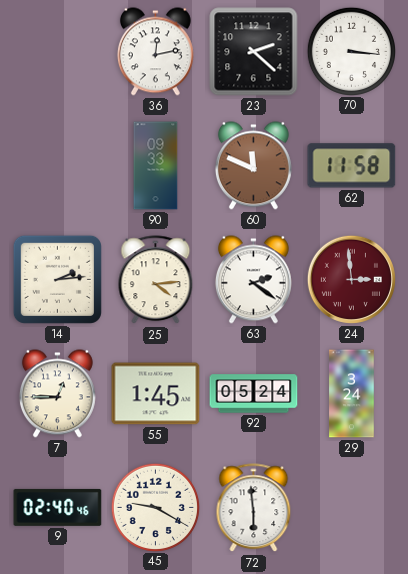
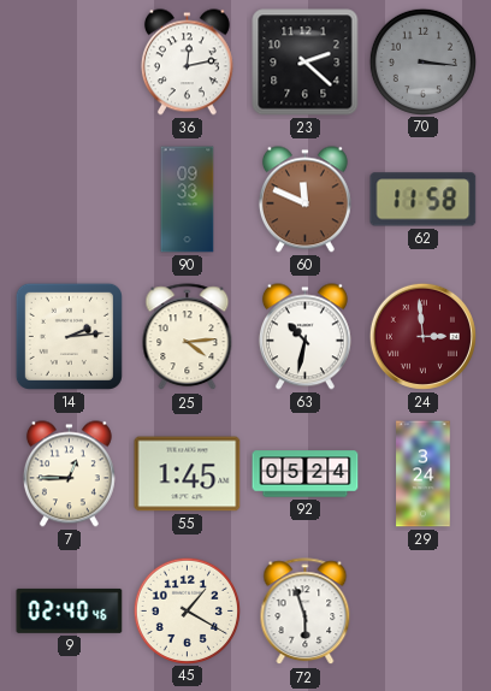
70 dial: white -> grey (422, 61)
63: 2:21 -> 10:32 (304, 337)
45: 9:20 -> 1:20 (187, 610)
72: 5:59 -> 5:57 (306, 612)
